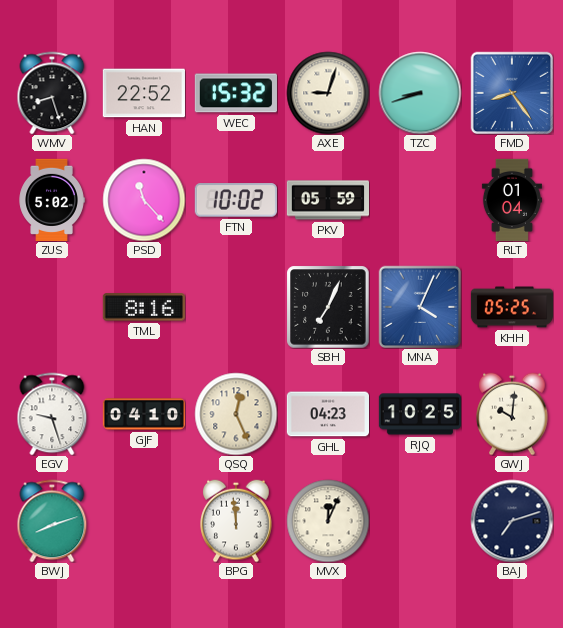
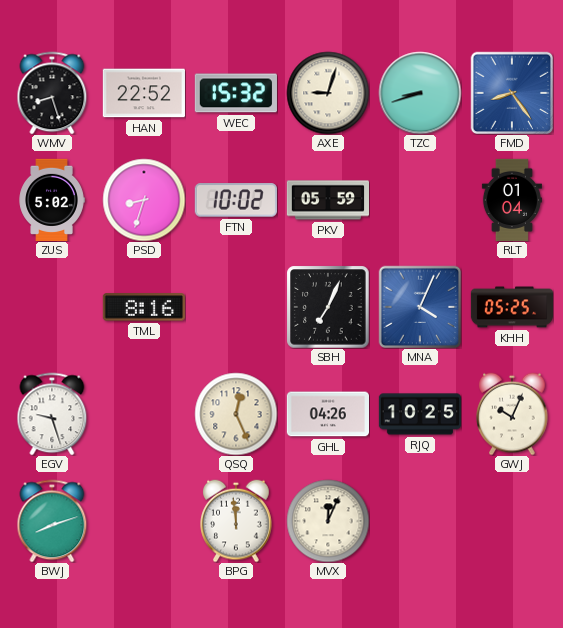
PSD: 11:23 -> 8:33 (144, 200)
GJF: 04:10 -> none (143, 414)
GHL: 04:23 -> 04:26 (327, 414)
GWJ: 10:01 -> 10:04 (512, 414)
BAJ: 7:12 -> none (512, 521)
